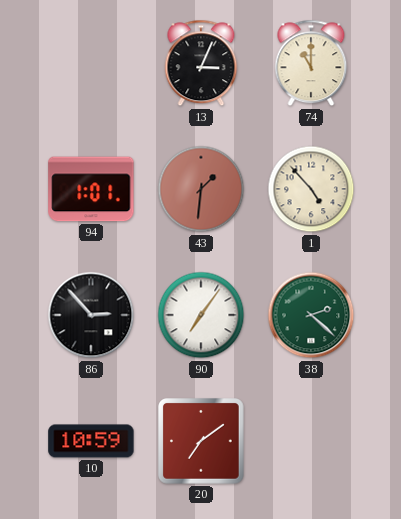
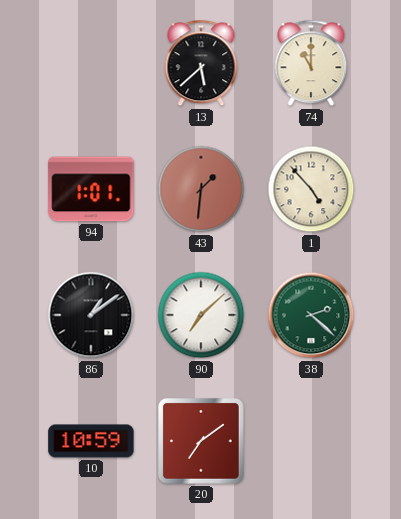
13: 3:04 -> 5:38 (201, 63)
86: 2:53 -> 1:09 (91, 315)
90: 7:06 -> 7:08 (201, 315)
